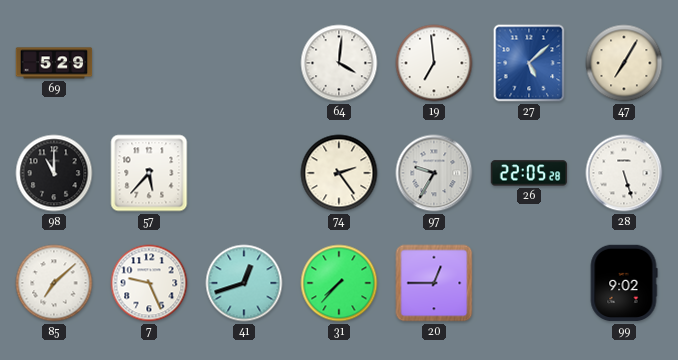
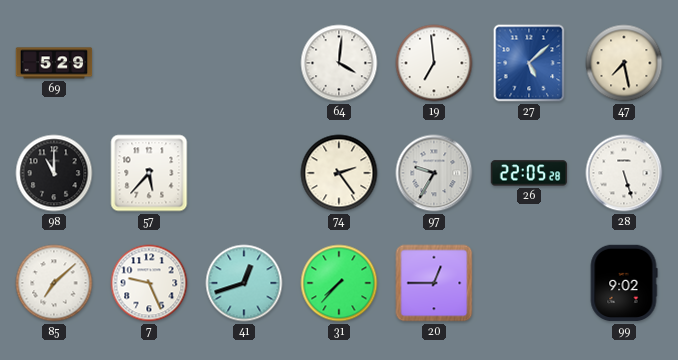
47: 7:05 -> 7:28 (624, 63)
